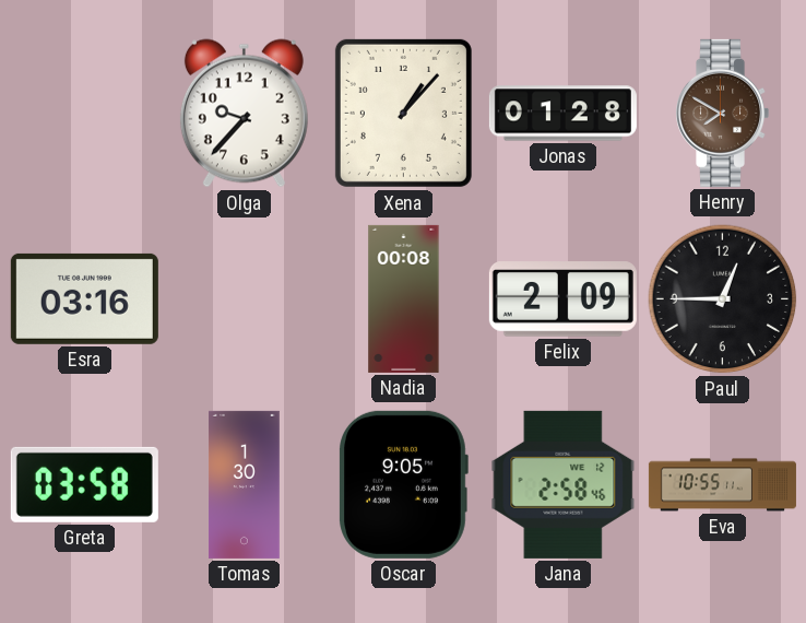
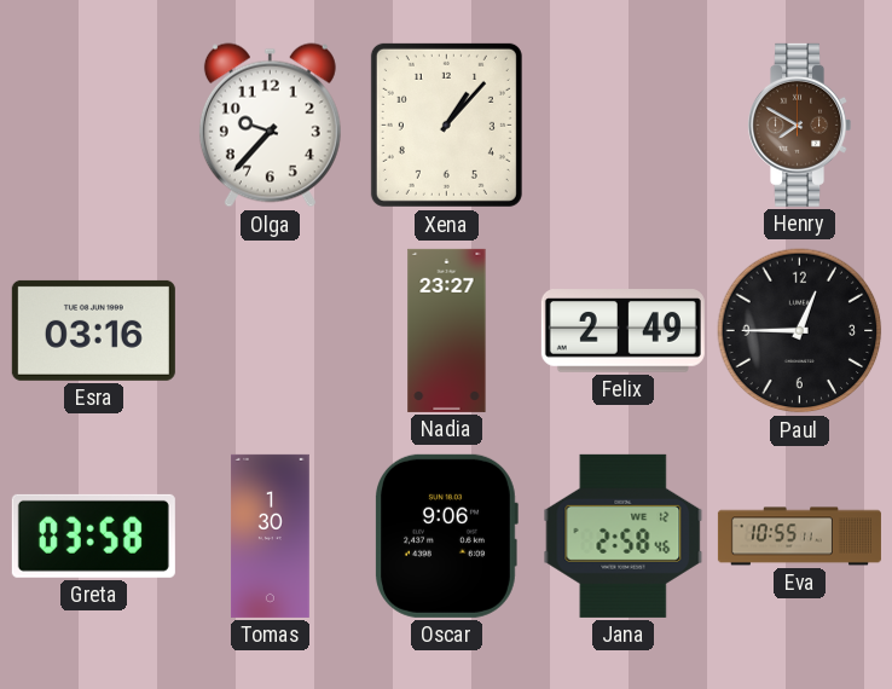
Jonas: 01:28 -> none (562, 114)
Nadia: 00:08 -> 23:27 (447, 330)
Felix: 2:09 -> 2:49 (622, 331)
Oscar: 9:05 -> 9:06 (446, 535)
